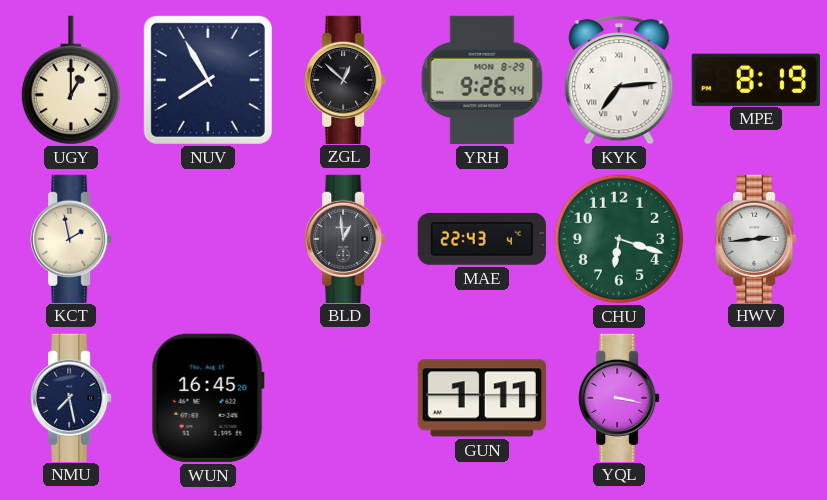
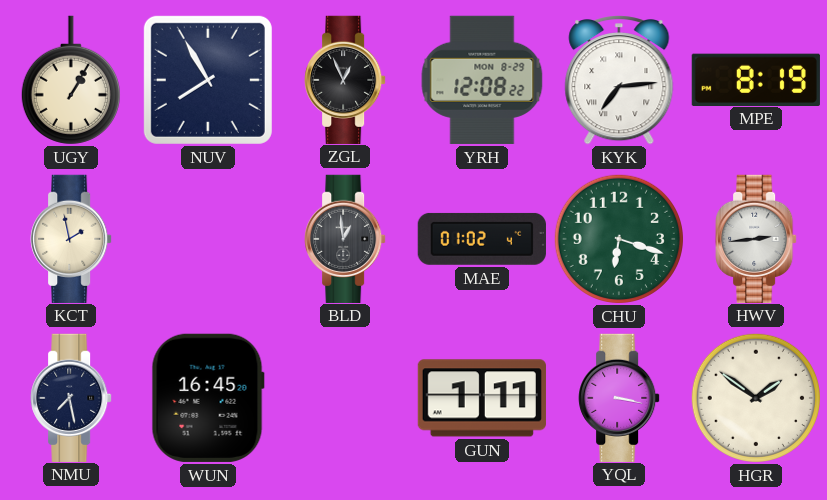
UGY: 1:00 -> 1:05 (71, 80)
ZGL: 12:52 -> 12:56 (345, 79)
YRH: 9:26 -> 12:08 (482, 80)
MAE: 22:43 -> 01:02 (482, 239)
HGR: none -> 1:51 (756, 398)
